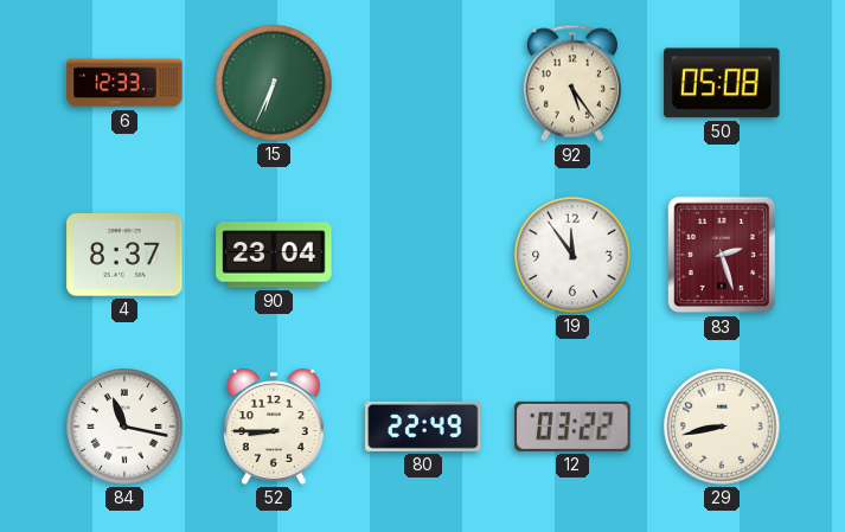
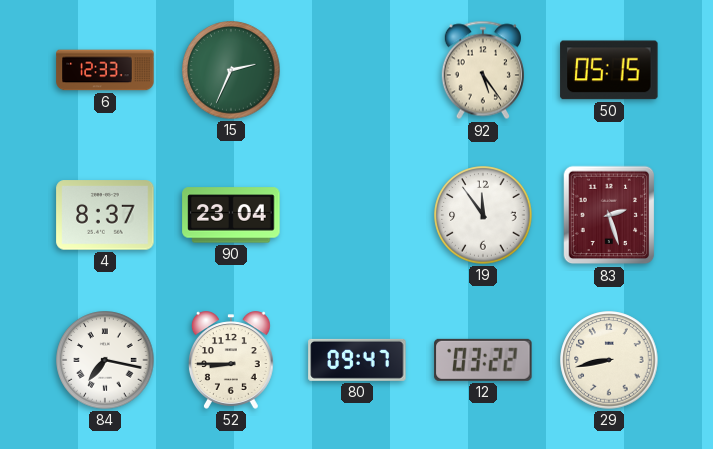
15: 6:34 -> 2:34 (231, 70)
50: 05:08 -> 05:15 (609, 70)
84: 11:17 -> 7:17 (105, 360)
80: 22:49 -> 09:47 (357, 360)
